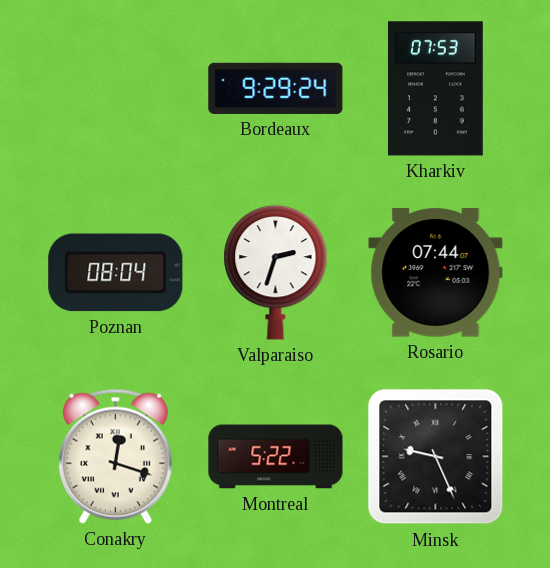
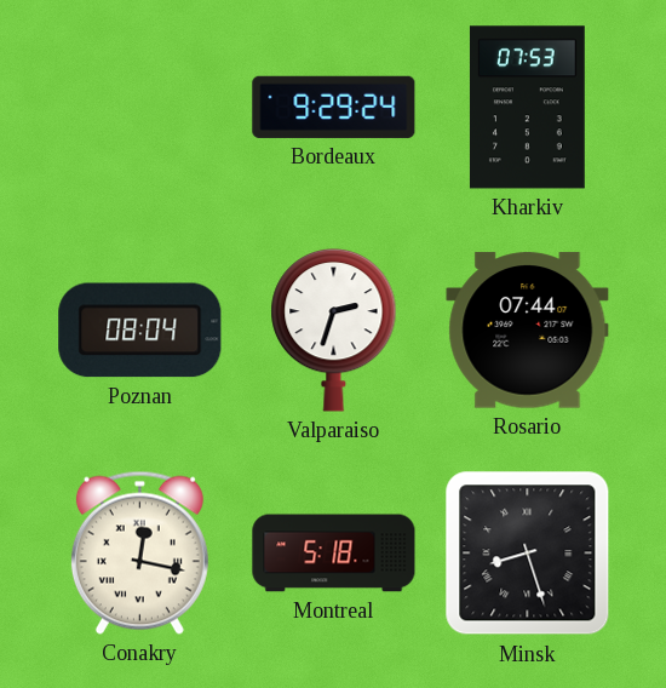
Conakry: 12:18 -> 12:17 (139, 552)
Montreal: 5:22 -> 5:18 (334, 554)
Minsk: 9:26 -> 8:27 (528, 554)
